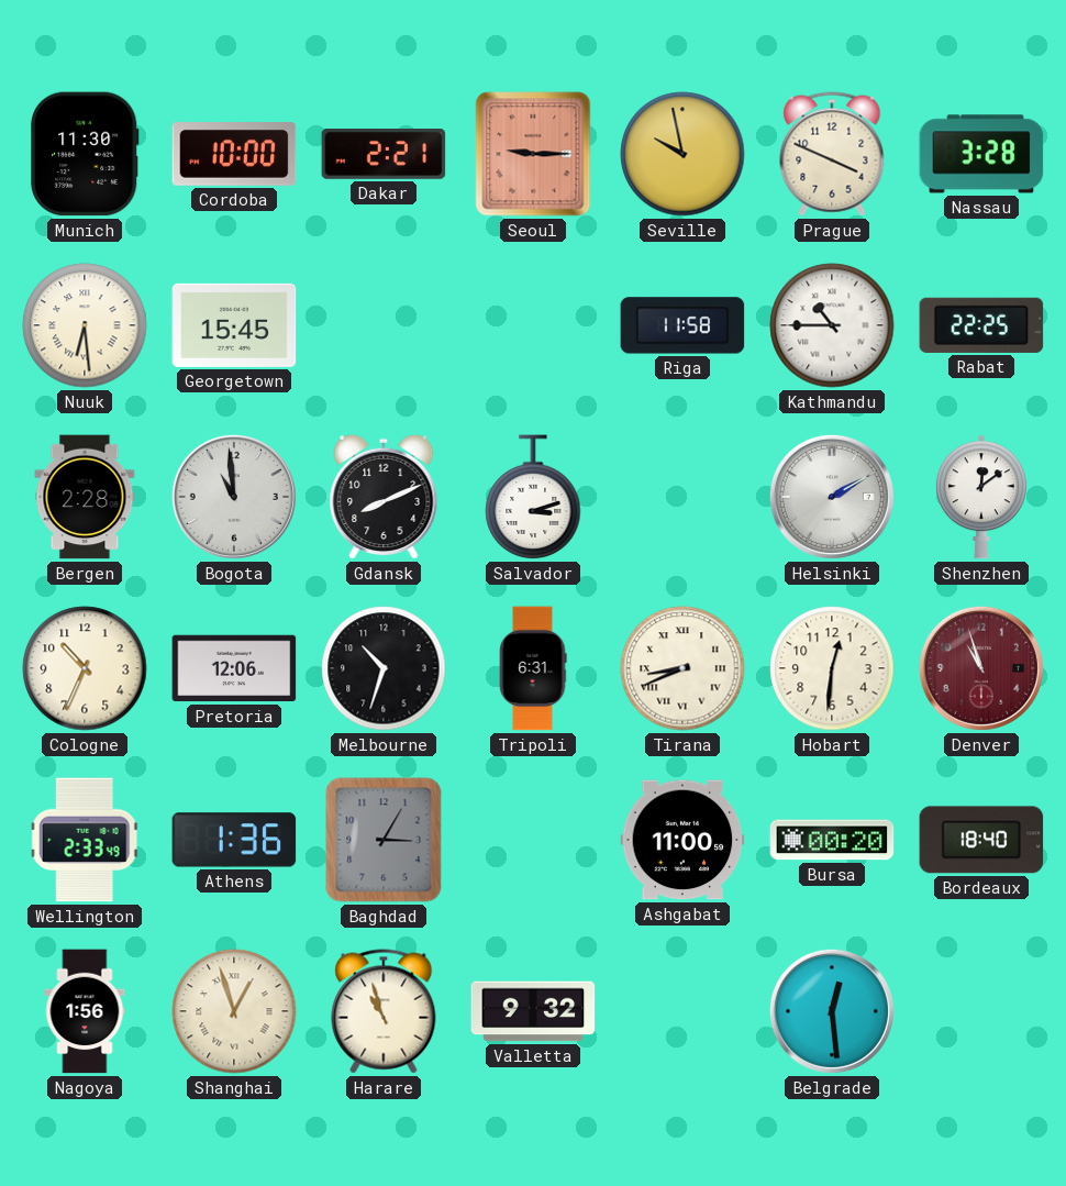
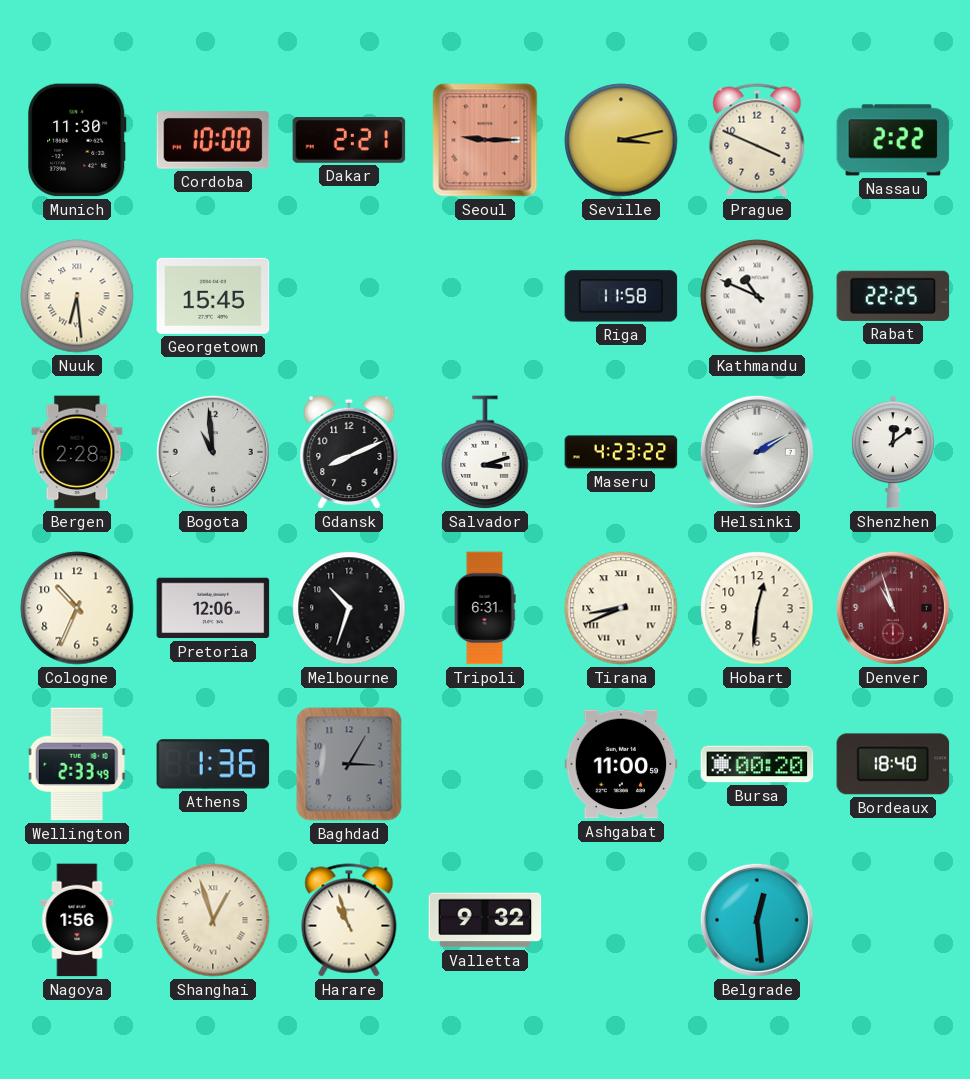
Seville: 9:58 -> 3:13 (621, 140)
Nassau: 3:28 -> 2:22 (893, 140)
Kathmandu: 10:45 -> 10:49 (757, 296)
Maseru: none -> 4:23 (621, 452)
